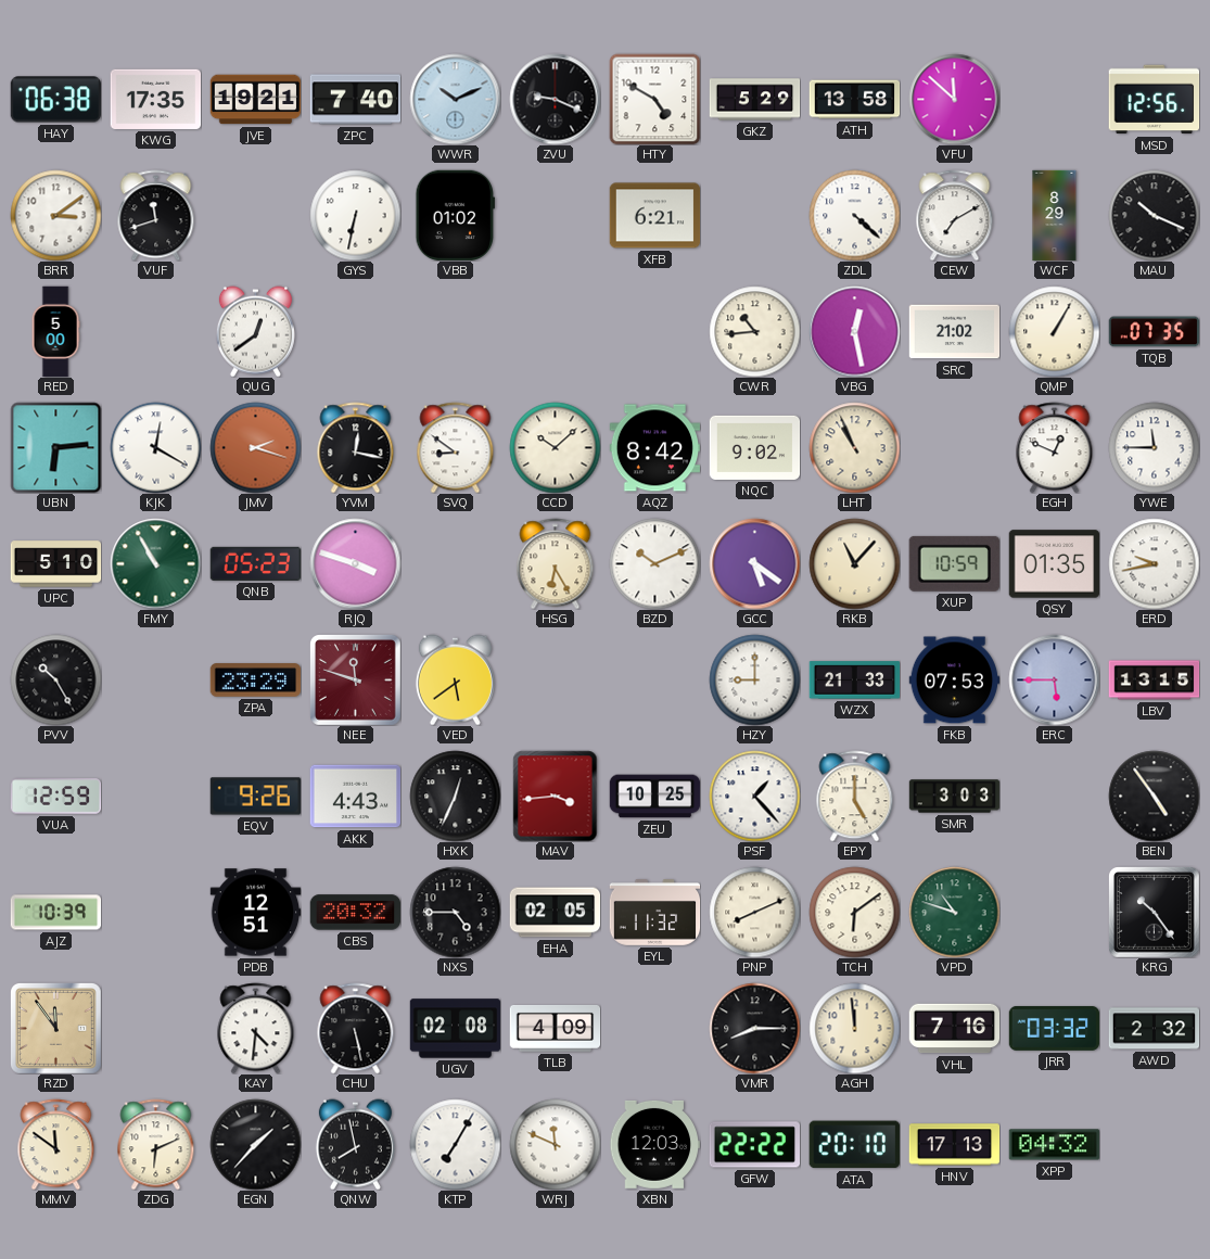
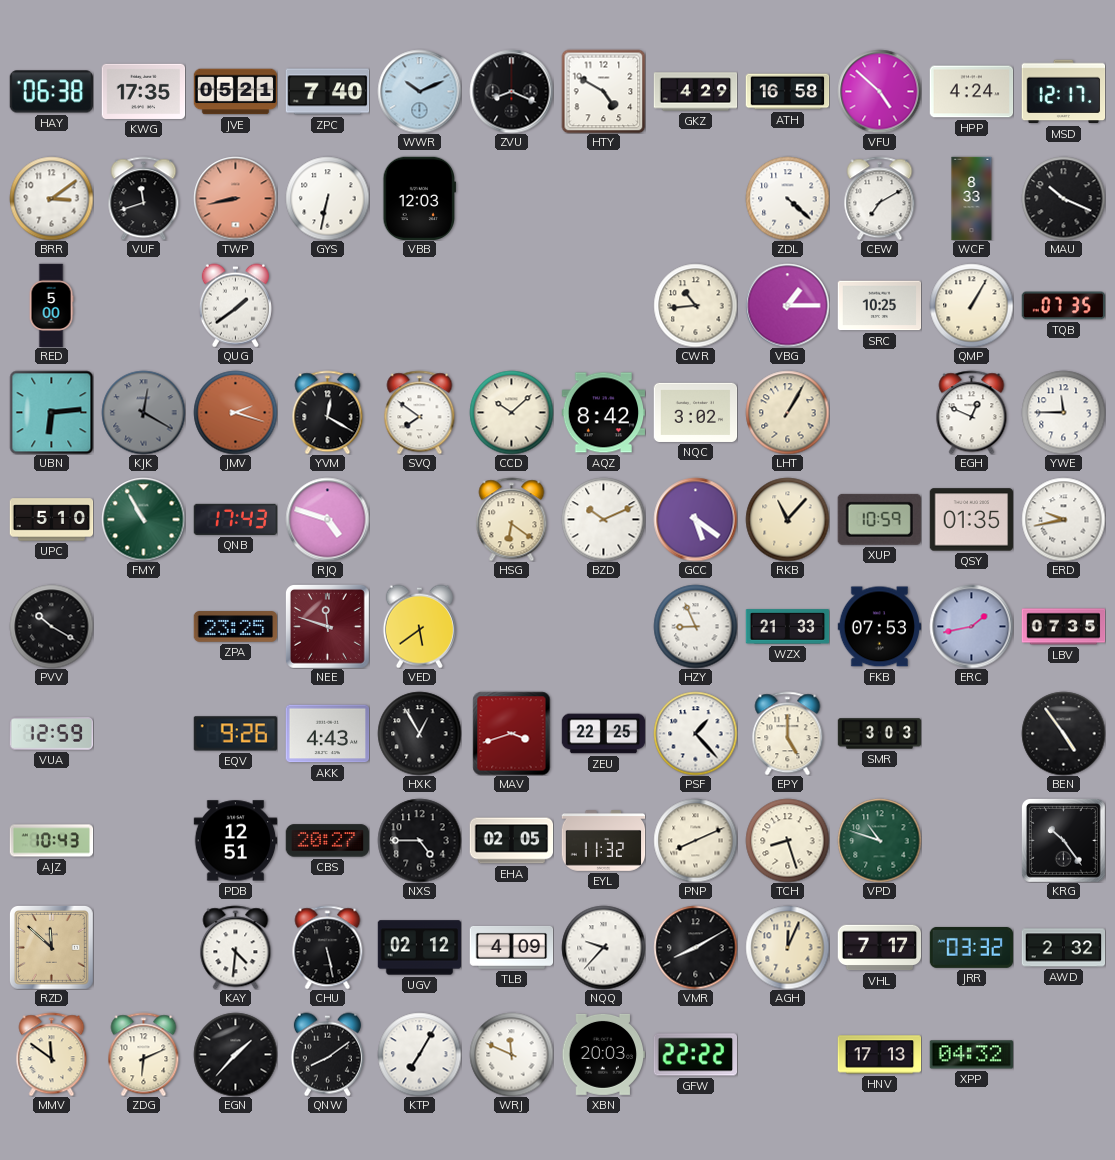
JVE: 19:21 -> 05:21 (235, 92)
ZVU: 9:19 -> 8:19 (511, 91)
GKZ: 5:29 -> 4:29 (695, 92)
ATH: 13:58 -> 16:58 (787, 92)
VFU: 11:52 -> 4:52 (879, 91)
HPP: none -> 4:24 (971, 92)
MSD: 12:56 -> 12:17 (1063, 92)
TWP: none -> 8:43 (235, 198)
VBB: 01:02 -> 12:03 (419, 198)
XFB: 6:21 -> none (654, 216)
WCF: 8:29 -> 8:33 (972, 198)
QUG: 12:39 -> 1:39 (235, 305)
VBG: 12:28 -> 1:15 (787, 305)
SRC: 21:02 -> 10:25 (879, 306)
KJK dial: white -> grey (143, 412)
YVM: 12:17 -> 12:20 (328, 412)
SVQ: 8:51 -> 7:51 (420, 412)
NQC: 9:02 -> 3:02 (695, 412)
LHT: 10:56 -> 1:05 (787, 412)
QNB: 05:23 -> 17:43 (235, 519)
RJQ: 3:48 -> 4:48 (327, 519)
HSG: 6:25 -> 6:21 (512, 519)
PVV: 10:25 -> 10:20 (51, 626)
ZPA: 23:29 -> 23:25 (235, 627)
HZY: 9:00 -> 8:56 (695, 626)
ERC: 5:45 -> 1:43 (971, 626)
LBV: 13:15 -> 07:35 (1063, 627)
HXK: 12:34 -> 12:55 (419, 733)
MAV: 3:44 -> 3:42 (512, 733)
ZEU: 10:25 -> 22:25 (603, 734)
AJZ: 10:39 -> 10:43 (51, 841)
CBS: 20:32 -> 20:27 (327, 841)
TCH: 6:09 -> 8:27 (787, 840)
RZD: 11:54 -> 11:52 (51, 947)
UGV: 02:08 -> 02:12 (419, 948)
NQQ: none -> 9:37 (603, 947)
VMR: 8:15 -> 8:10 (695, 947)
AGH: 11:59 -> 12:04 (787, 947)
VHL: 7:16 -> 7:17 (879, 948)
QNW: 7:58 -> 8:09 (327, 1054)
XBN: 12:03 -> 20:03 (603, 1054)
ATA: 20:10 -> none (854, 1145)
